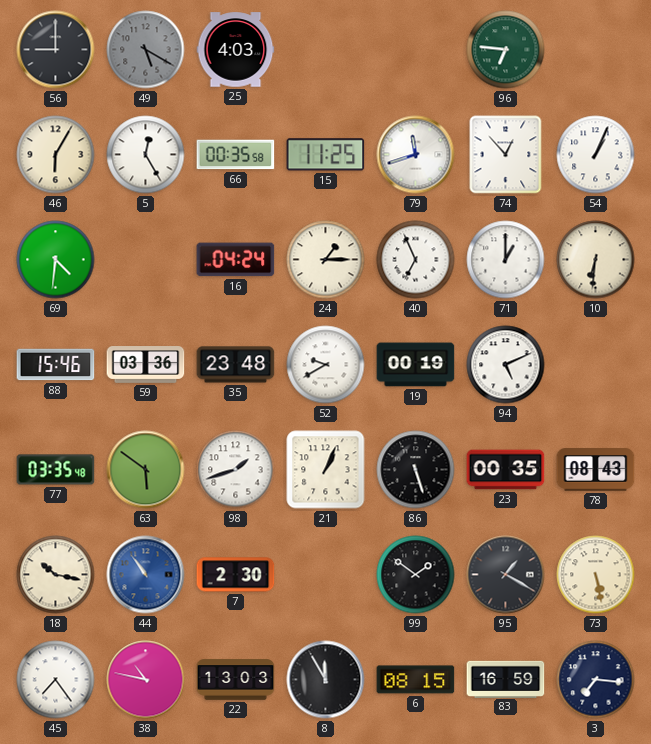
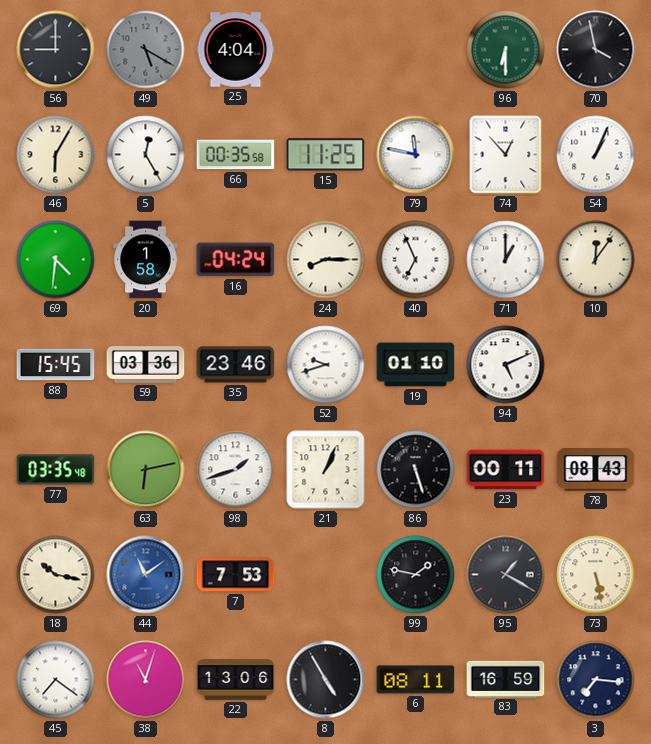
25: 4:03 -> 4:04 (236, 50)
96: 6:46 -> 6:30 (506, 50)
70: none -> 3:58 (596, 50)
79: 11:42 -> 11:47 (416, 155)
20: none -> 1:58 (146, 260)
24: 1:15 -> 8:15 (326, 260)
10: 6:31 -> 12:06 (596, 260)
88: 15:46 -> 15:45 (56, 365)
35: 23:48 -> 23:46 (236, 365)
52: 9:40 -> 9:42 (326, 365)
19: 00:19 -> 01:10 (416, 365)
63: 5:51 -> 6:13 (146, 470)
23: 00:35 -> 00:11 (506, 470)
44: 10:54 -> 11:09 (146, 575)
7: 2:30 -> 7:53 (236, 575)
99: 1:51 -> 1:47 (416, 575)
45: 7:24 -> 7:21 (56, 680)
38: 10:47 -> 11:03 (146, 680)
22: 13:03 -> 13:06 (236, 680)
8: 11:55 -> 4:55 (326, 680)
6: 08:15 -> 08:11 (416, 680)
